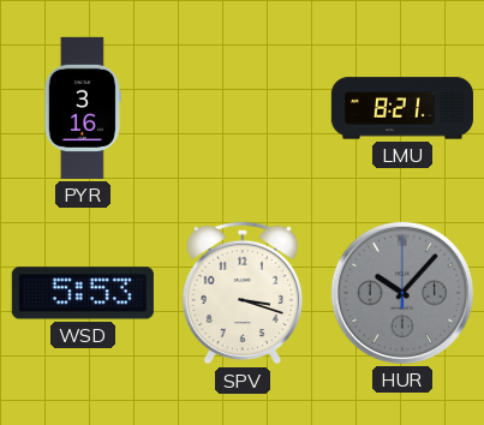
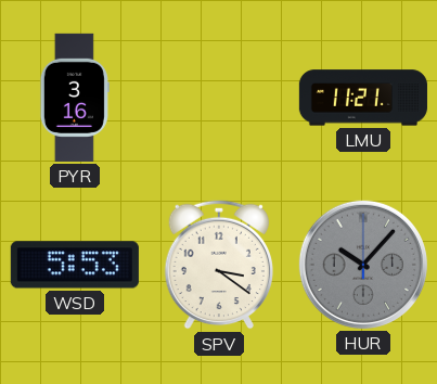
LMU: 8:21 -> 11:21 (363, 98)
SPV: 3:18 -> 3:21 (218, 265)
